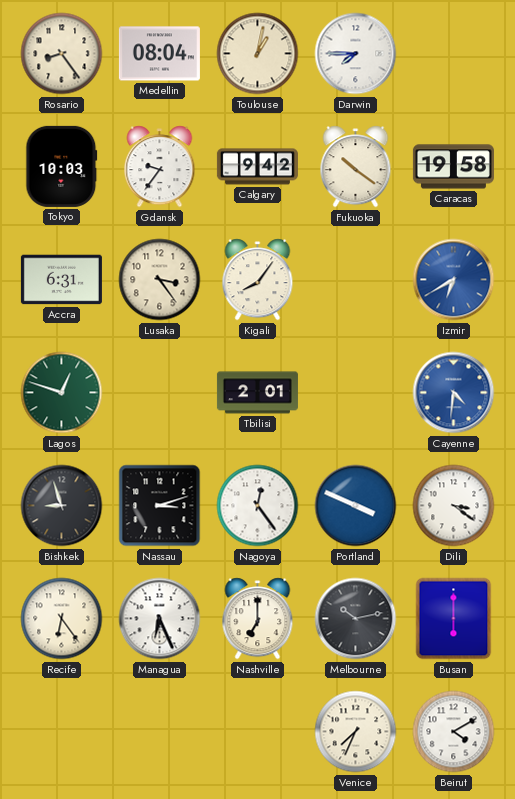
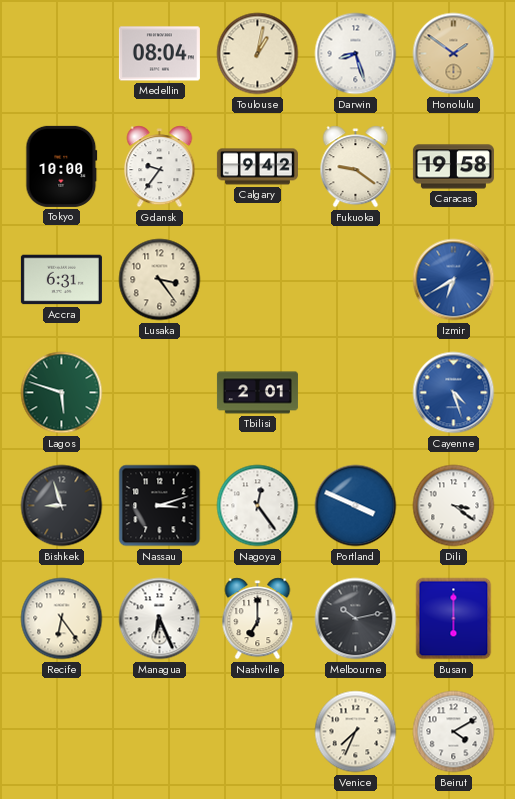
Rosario: 8:24 -> none (62, 54)
Darwin: 7:45 -> 8:27 (356, 54)
Honolulu: none -> 1:51 (454, 54)
Tokyo: 10:03 -> 10:00 (62, 166)
Fukuoka: 10:21 -> 9:21 (356, 167)
Kigali: 8:06 -> none (258, 280)
Lagos: 12:48 -> 5:48 (62, 393)
Cayenne: 4:31 -> 4:27 (454, 393)
